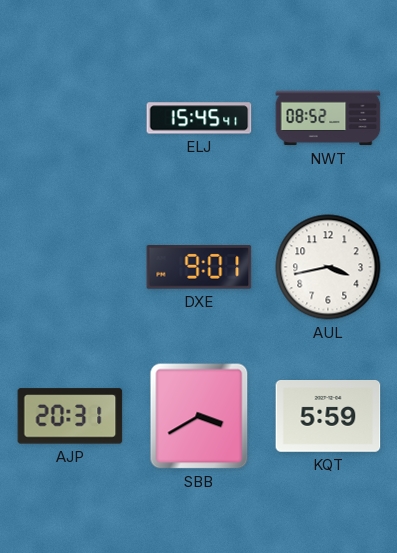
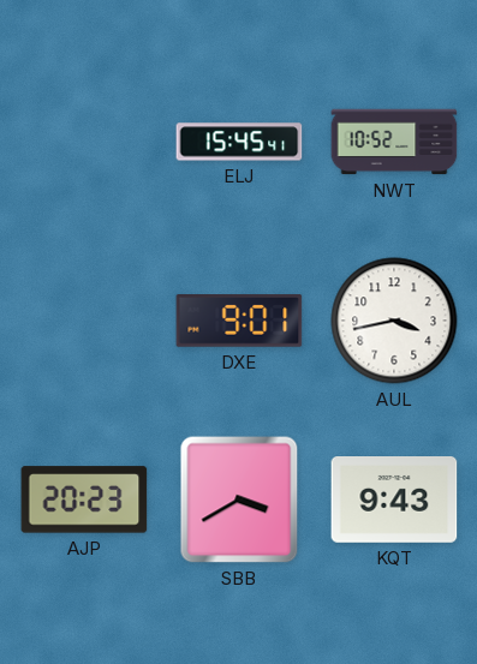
NWT: 08:52 -> 10:52 (394, 142)
AJP: 20:31 -> 20:23 (84, 500)
KQT: 5:59 -> 9:43 (394, 501)
